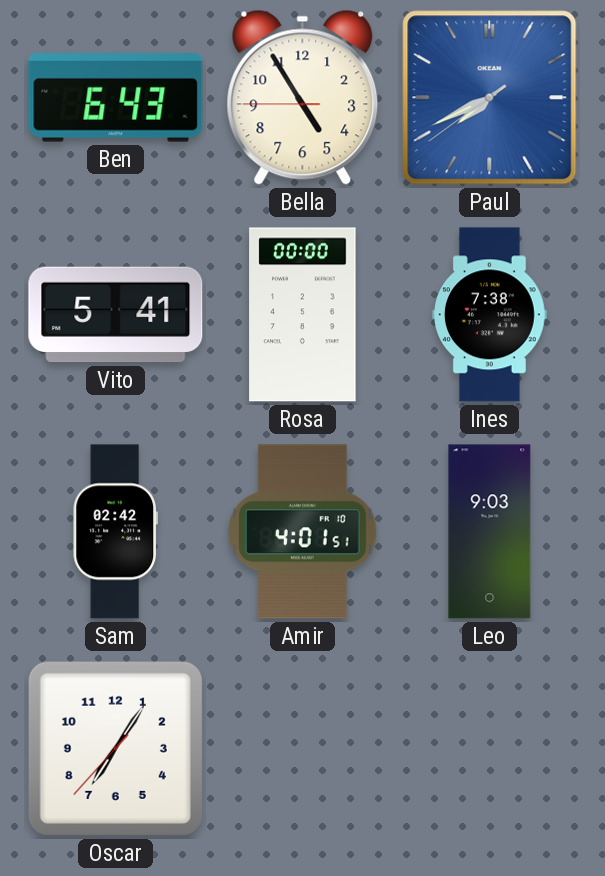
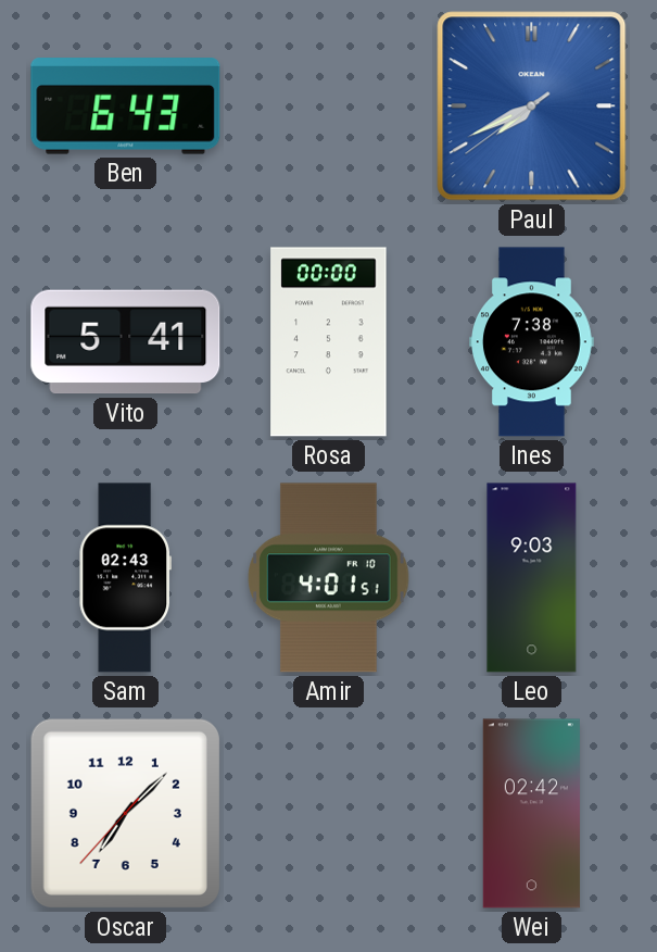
Bella: 4:54 -> none (303, 97)
Sam: 02:42 -> 02:43 (125, 578)
Oscar: 7:05 -> 7:07 (125, 813)
Wei: none -> 02:42 (531, 814)
